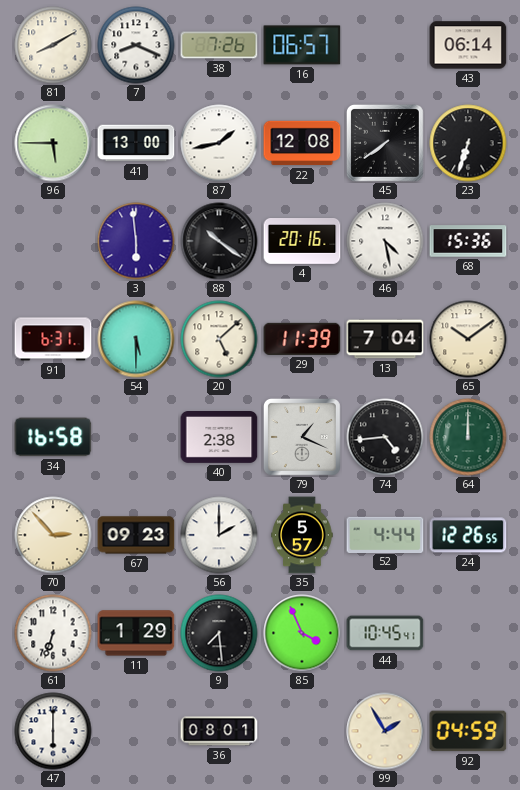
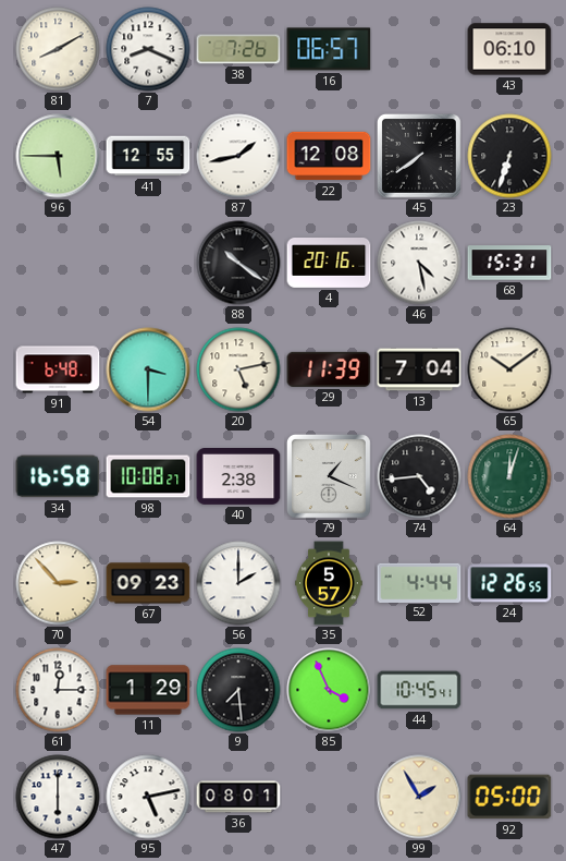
43: 06:14 -> 06:10 (509, 49)
41: 13:00 -> 12:55 (148, 156)
3: 5:59 -> none (136, 241)
68: 15:36 -> 15:31 (509, 263)
91: 6:31 -> 6:48 (58, 369)
54: 5:30 -> 3:30 (148, 369)
20: 5:08 -> 5:13 (238, 369)
98: none -> 10:08 (148, 476)
64: 12:00 -> 12:03 (509, 476)
61: 6:33 -> 12:15 (58, 690)
95: none -> 5:13 (148, 797)
92: 04:59 -> 05:00 (509, 797)
